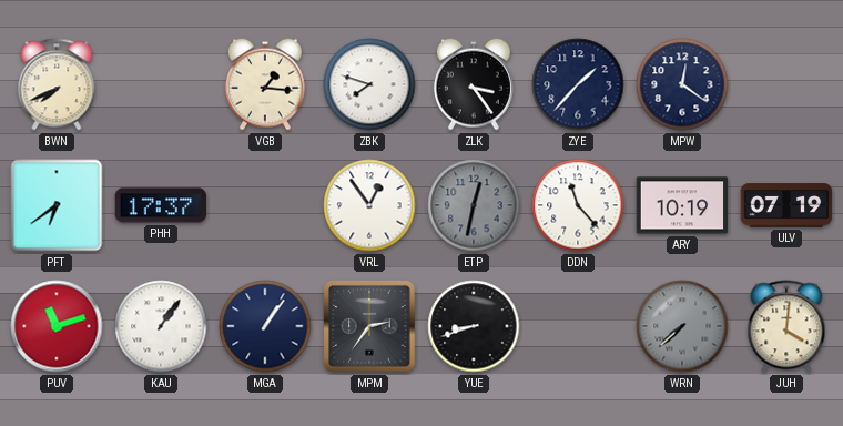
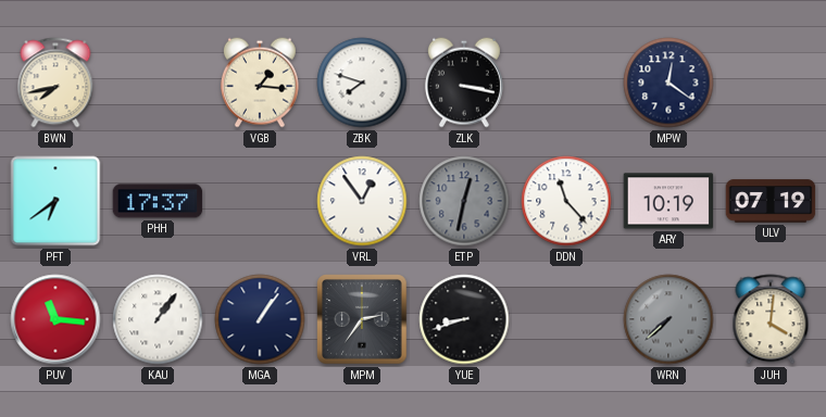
BWN: 7:41 -> 7:43 (55, 83)
ZLK: 3:24 -> 3:17 (464, 83)
ZYE: 1:37 -> none (578, 84)
PUV: 11:12 -> 11:16 (55, 319)
